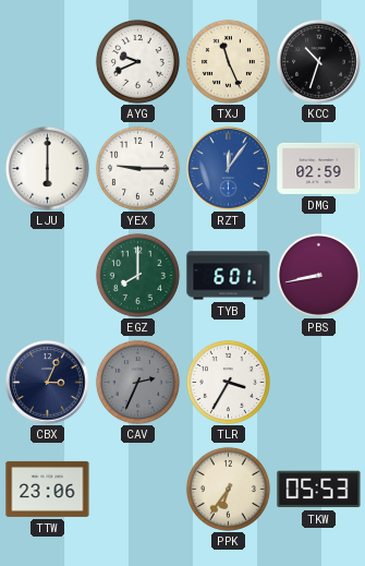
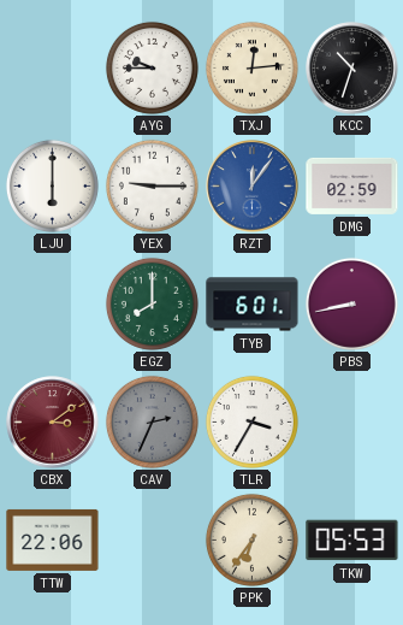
AYG: 9:41 -> 9:45 (152, 67)
TXJ: 11:26 -> 12:14 (251, 67)
CBX: 3:04 -> 3:09 (53, 423)
CBX dial: navy -> burgundy (53, 423)
TTW: 23:06 -> 22:06 (53, 539)
